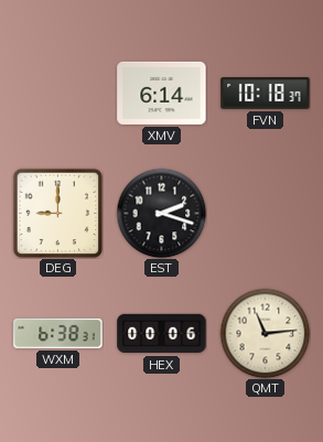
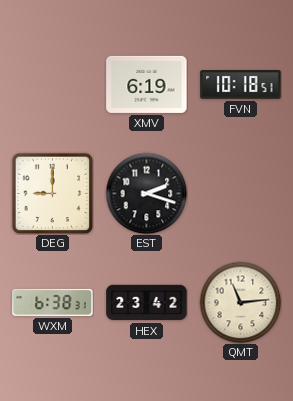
XMV: 6:14 -> 6:19 (147, 84)
FVN: 10:18:37 -> 10:18:51 (241, 85)
HEX: 00:06 -> 23:42 (147, 303)
